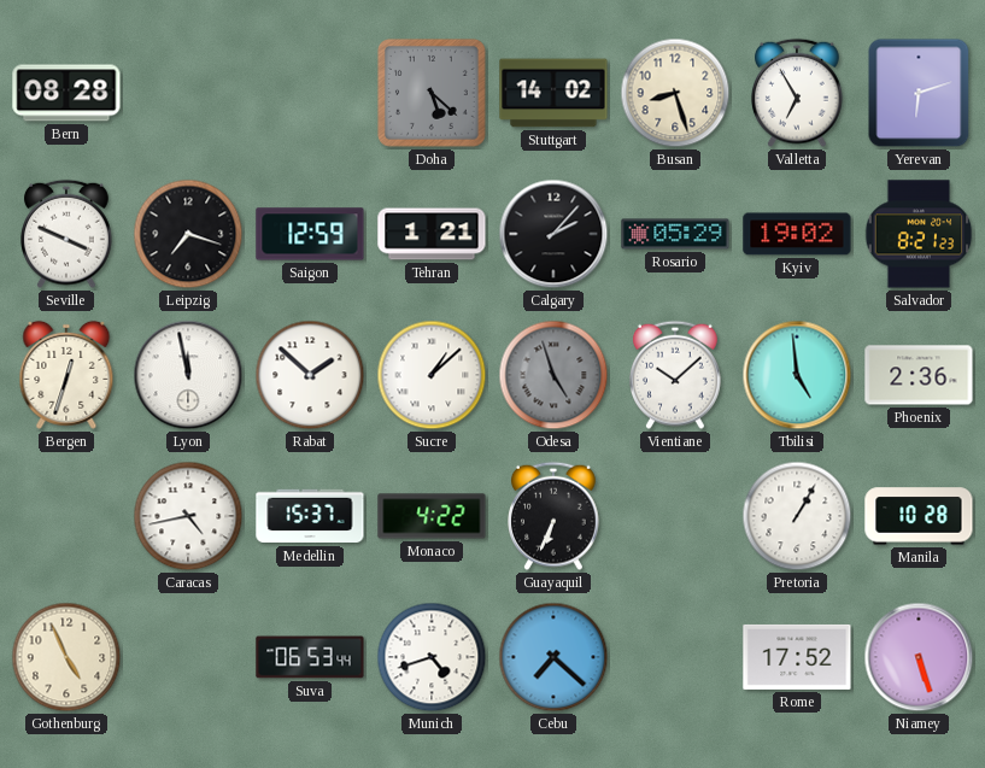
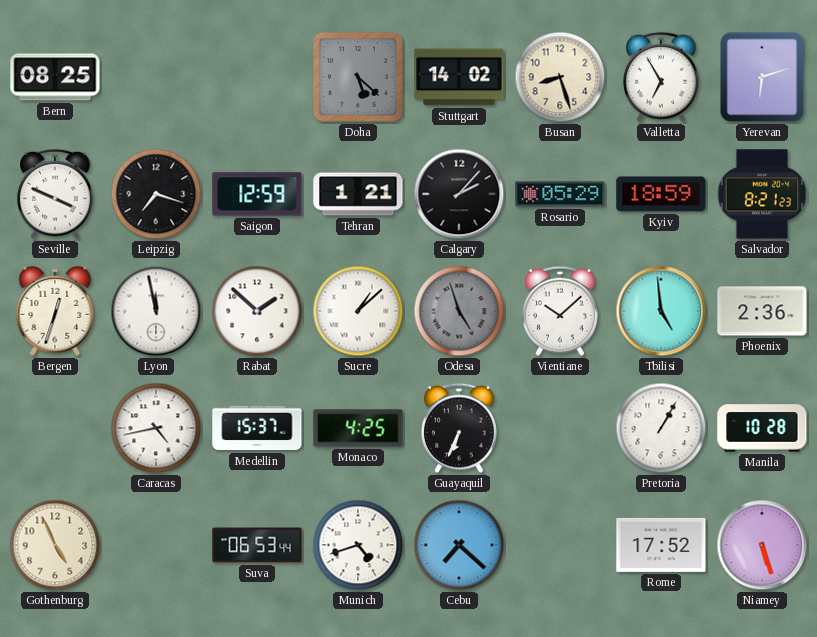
Bern: 08:28 -> 08:25 (55, 77)
Kyiv: 19:02 -> 18:59 (661, 194)
Monaco: 4:22 -> 4:25 (358, 428)
